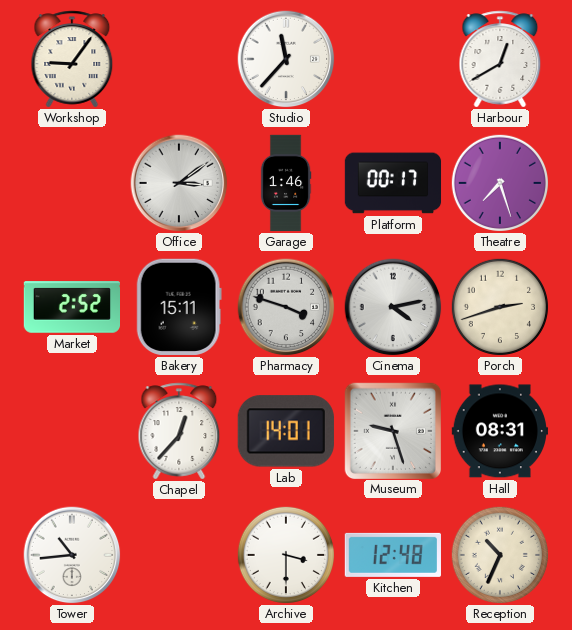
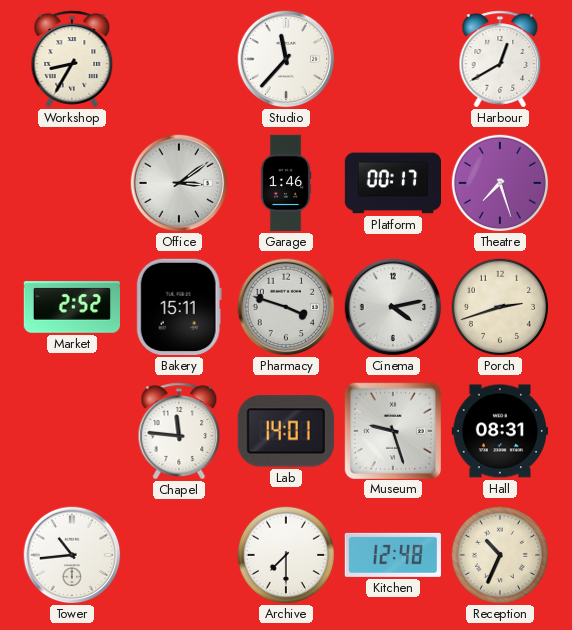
Workshop: 9:06 -> 8:35 (72, 59)
Chapel: 12:37 -> 11:46 (179, 431)
Archive: 3:30 -> 7:30 (285, 554)
